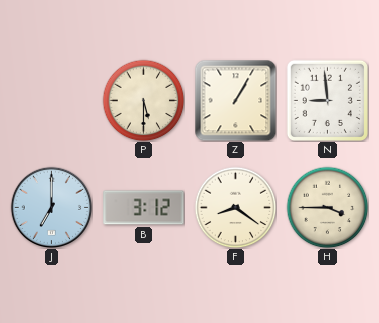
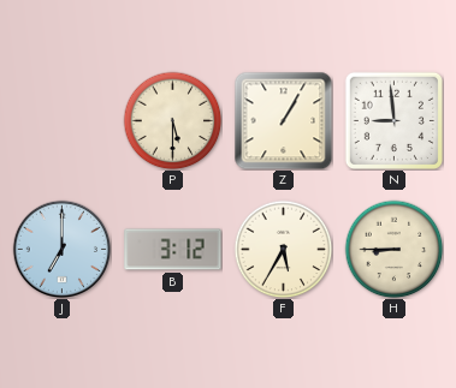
F: 8:21 -> 5:35 (283, 249)
H: 3:45 -> 8:45 (393, 249)
